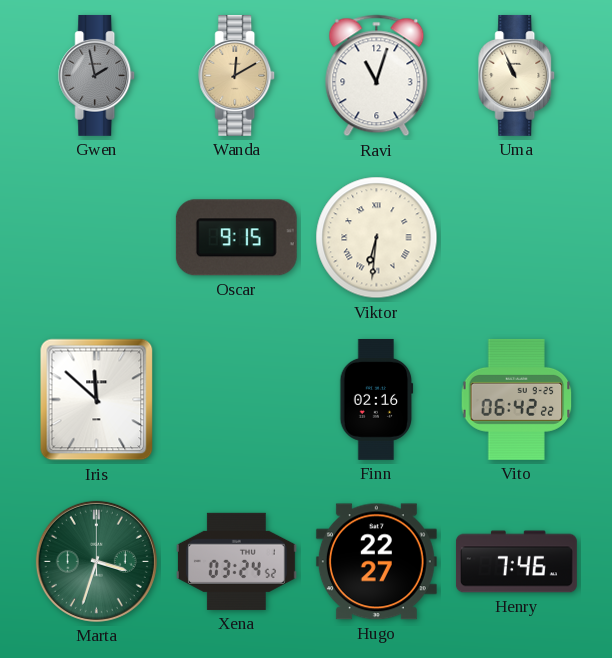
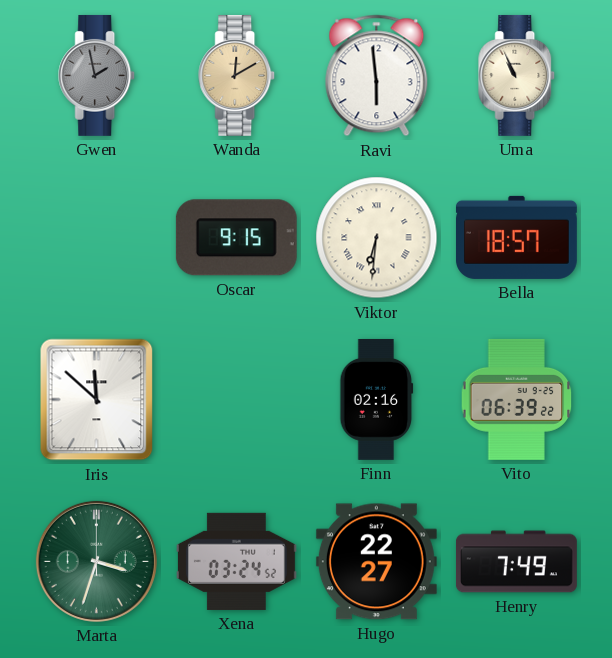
Ravi: 11:03 -> 5:59 (377, 76)
Bella: none -> 18:57 (516, 237)
Vito: 06:42 -> 06:39 (517, 399)
Henry: 7:46 -> 7:49 (516, 562)
